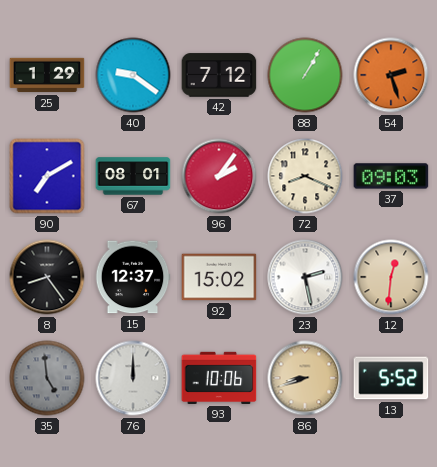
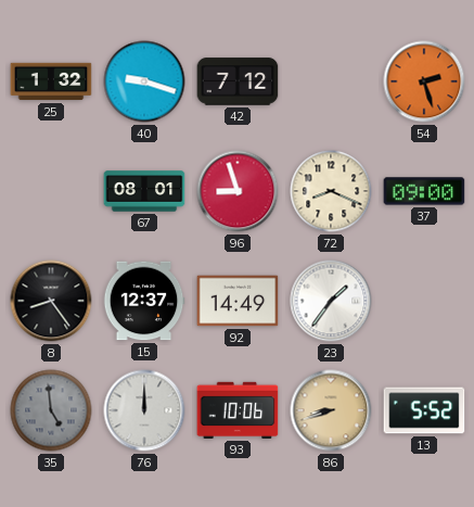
25: 1:29 -> 1:32 (51, 81)
40: 9:21 -> 9:18 (144, 81)
88: 1:05 -> none (305, 75)
90: 7:10 -> none (47, 176)
96: 2:06 -> 8:57 (238, 191)
37: 09:03 -> 09:00 (424, 191)
92: 15:02 -> 14:49 (238, 301)
23: 2:28 -> 1:36 (331, 301)
12: 12:31 -> none (391, 277)
